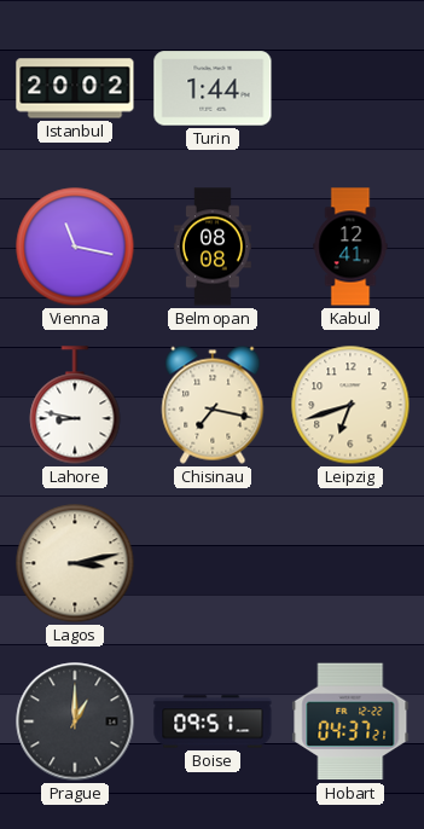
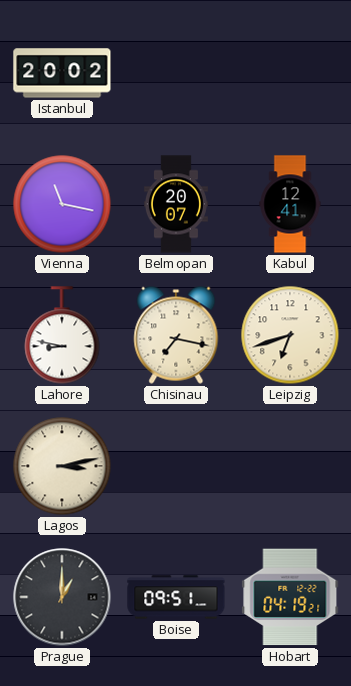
Turin: 1:44 -> none (213, 88)
Belmopan: 08:08 -> 20:07 (176, 204)
Hobart: 04:37 -> 04:19 (290, 597)
